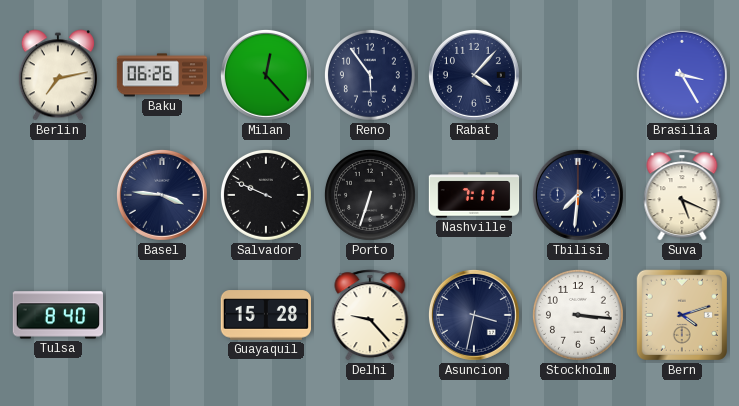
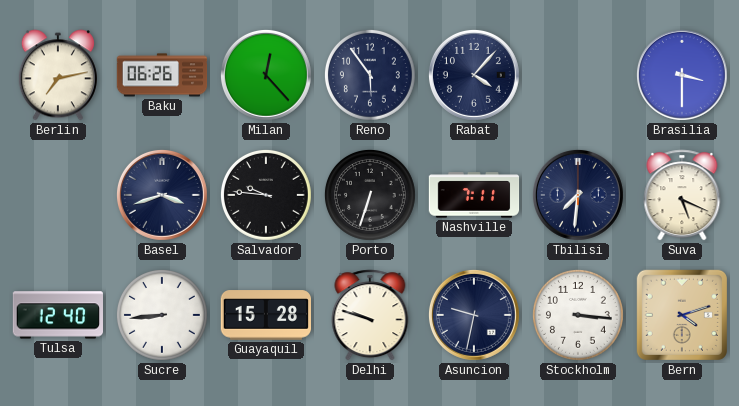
Brasilia: 3:25 -> 3:30 (682, 75)
Basel: 3:46 -> 3:42 (162, 195)
Salvador: 9:49 -> 9:46 (266, 195)
Tulsa: 8:40 -> 12:40 (57, 315)
Sucre: none -> 8:44 (162, 315)
Delhi: 9:23 -> 9:48 (370, 315)
Asuncion: 3:32 -> 9:32 (474, 315)
